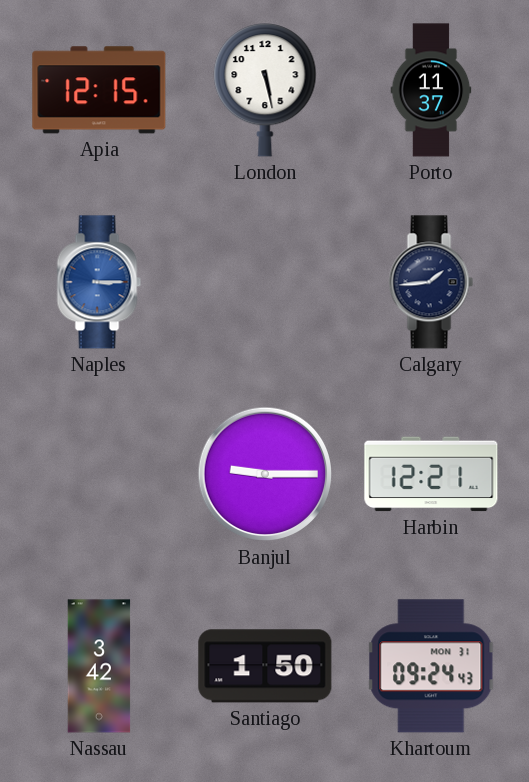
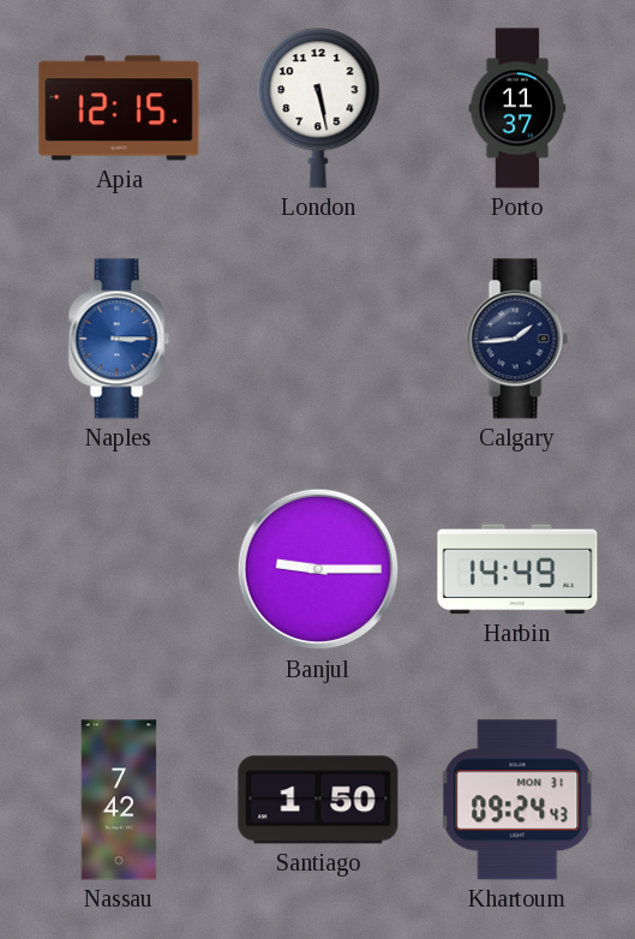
Harbin: 12:21 -> 14:49 (517, 569)
Nassau: 3:42 -> 7:42 (119, 800)
